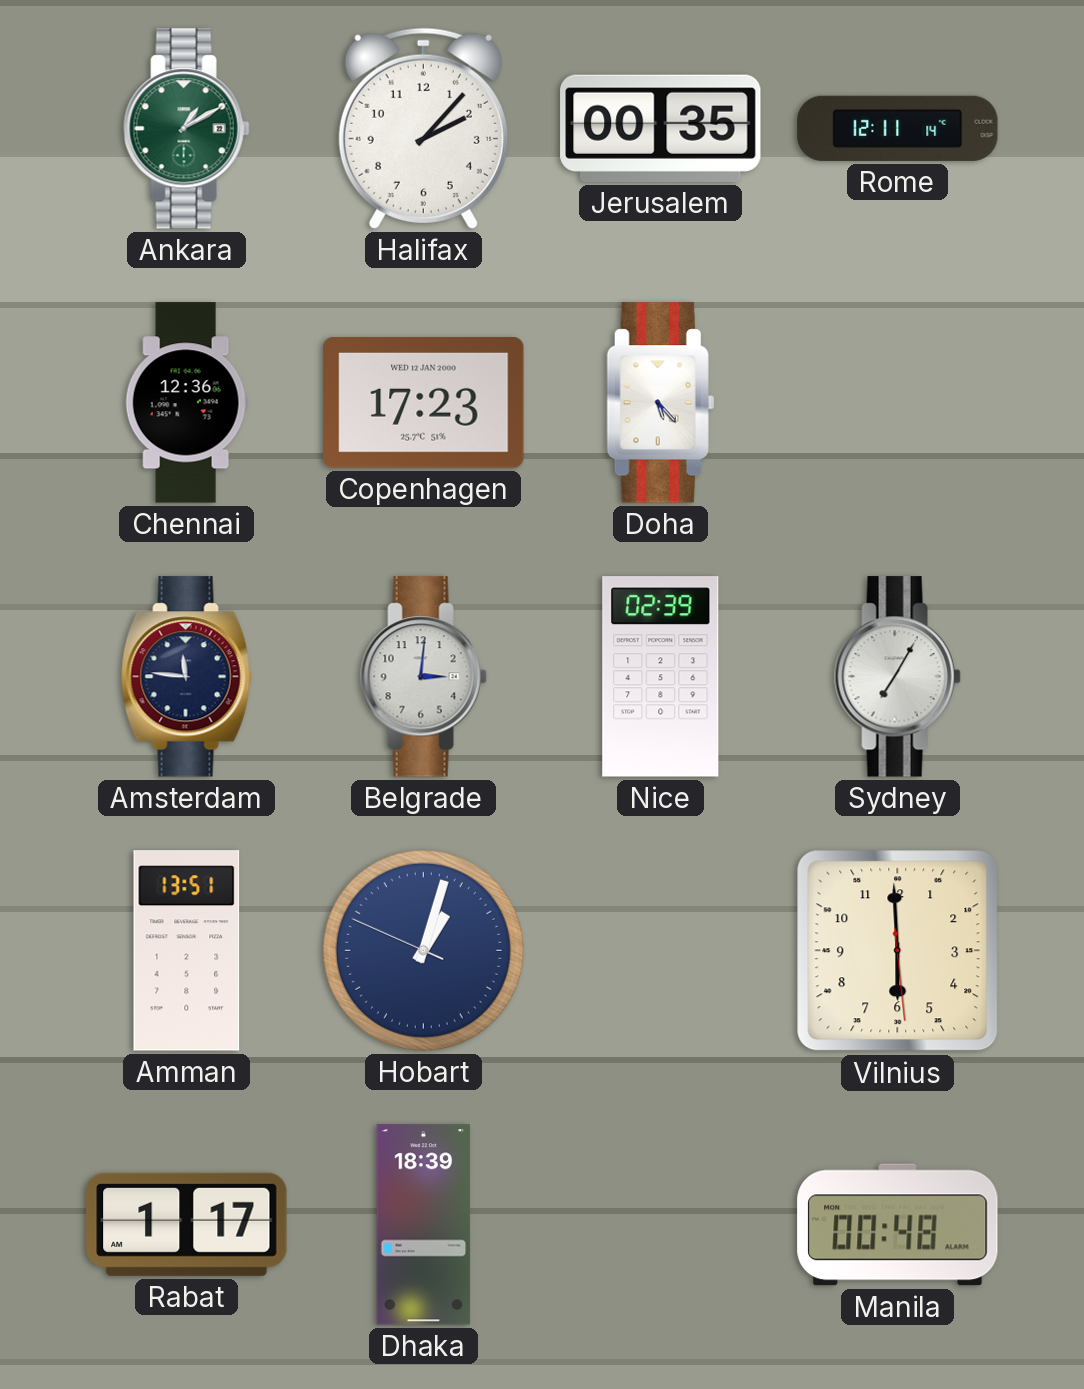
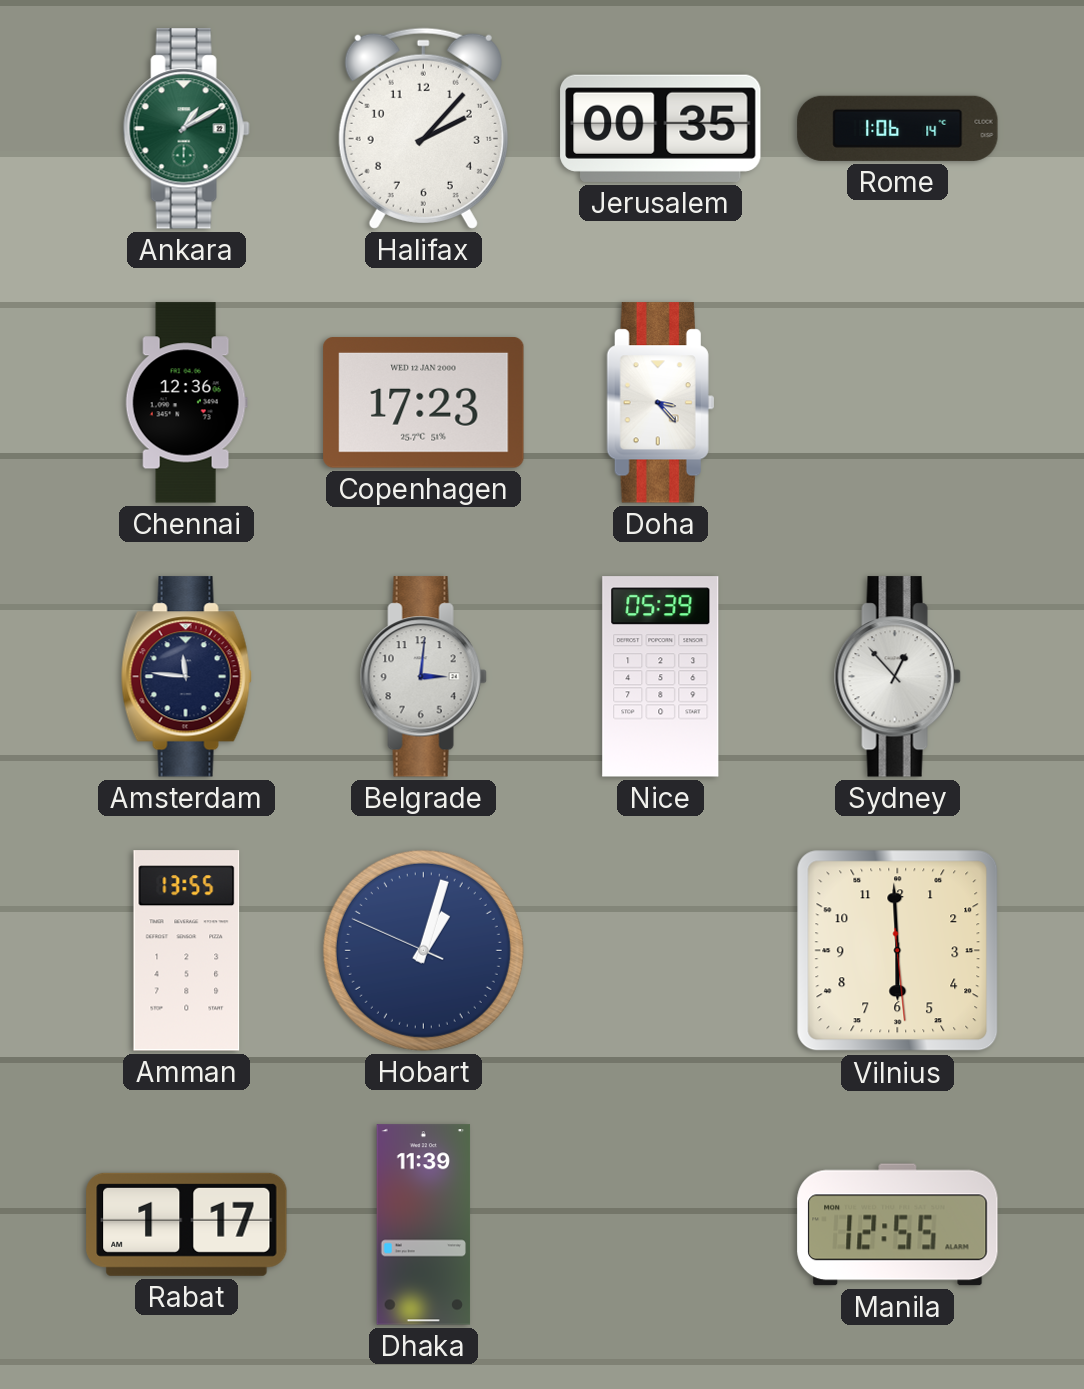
Rome: 12:11 -> 1:06 (898, 128)
Doha: 5:23 -> 3:23 (660, 403)
Nice: 02:39 -> 05:39 (661, 677)
Sydney: 7:05 -> 12:53 (897, 677)
Amman: 13:51 -> 13:55 (187, 951)
Dhaka: 18:39 -> 11:39 (424, 1225)
Manila: 00:48 -> 12:55 (898, 1225)
